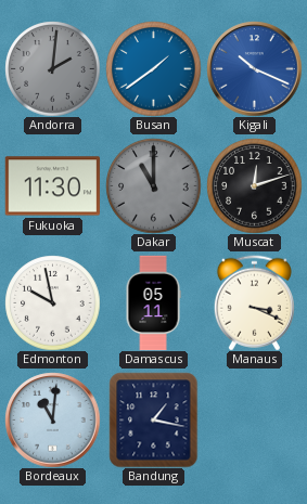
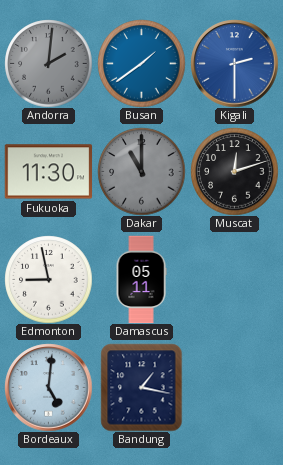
Kigali: 10:19 -> 2:30 (234, 63)
Edmonton: 9:58 -> 8:58 (48, 279)
Manaus: 3:19 -> none (254, 302)
Bordeaux: 11:01 -> 5:01 (48, 387)
